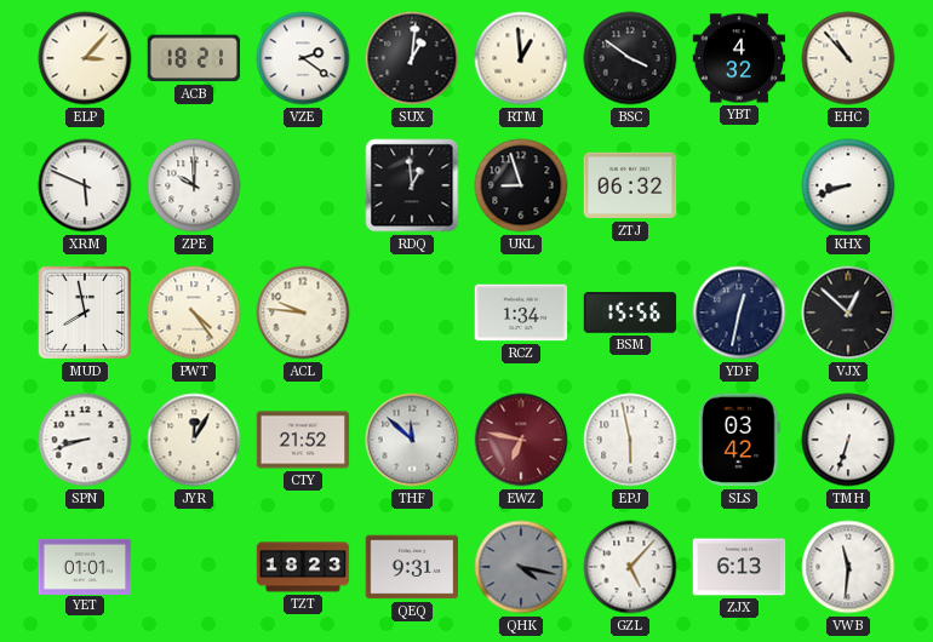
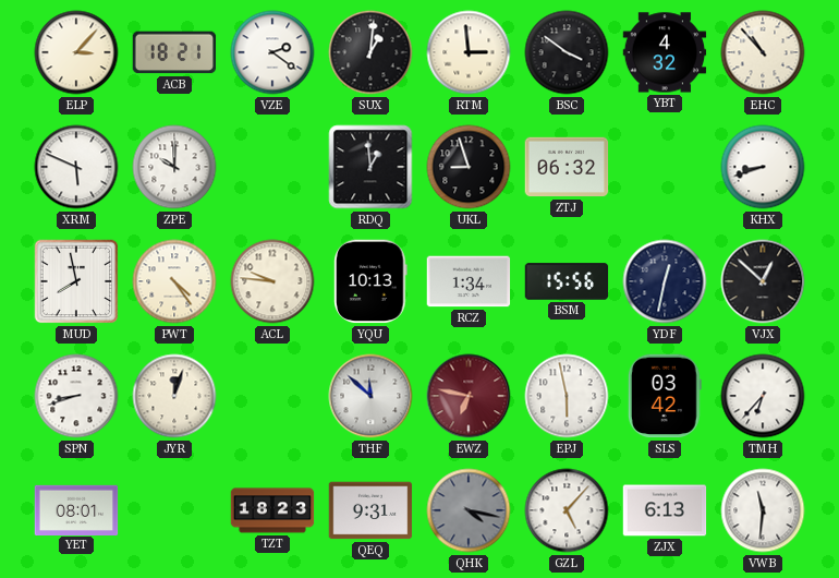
RTM: 12:59 -> 2:59 (469, 52)
YQU: none -> 10:13 (372, 281)
JYR: 12:05 -> 12:03 (174, 396)
CTY: 21:52 -> none (303, 440)
TMH: 6:33 -> 6:37 (763, 396)
YET: 01:01 -> 08:01 (76, 509)
